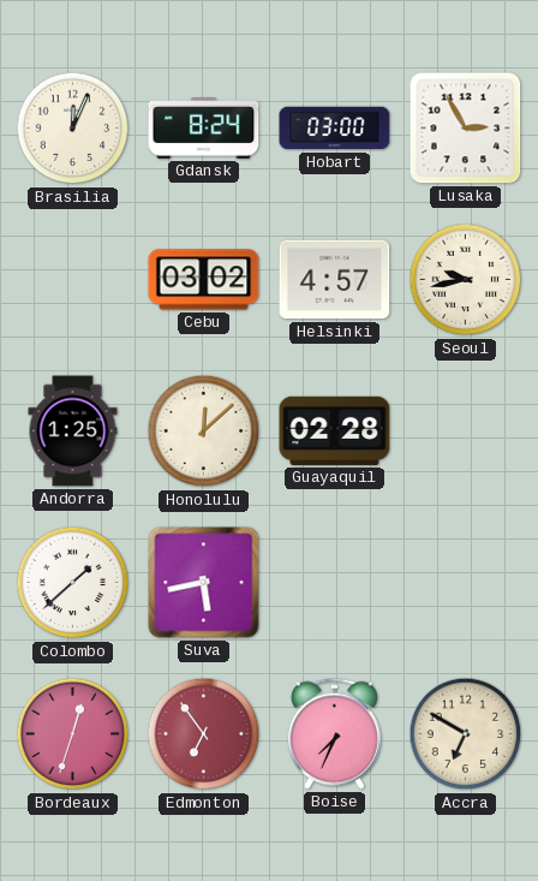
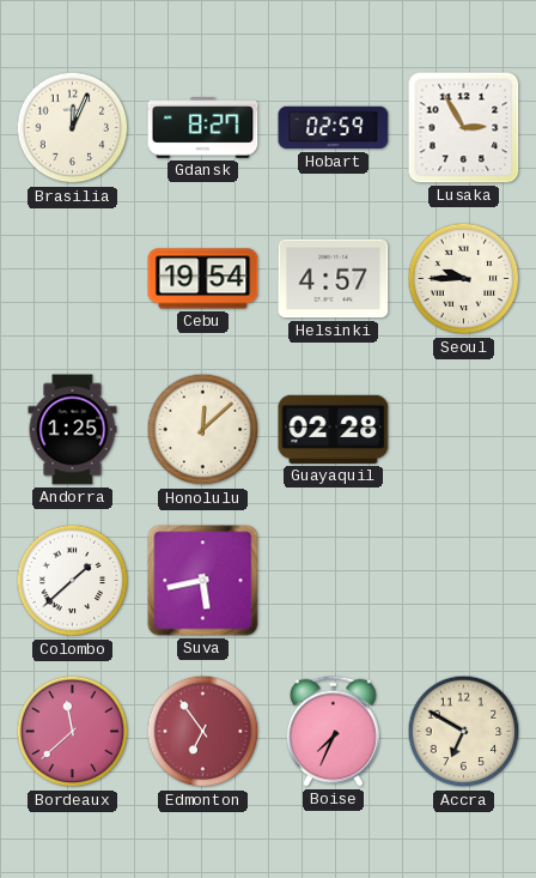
Gdansk: 8:24 -> 8:27 (203, 128)
Hobart: 03:00 -> 02:59 (334, 128)
Cebu: 03:02 -> 19:54 (203, 279)
Seoul: 9:43 -> 9:45 (464, 279)
Bordeaux: 12:33 -> 11:38 (73, 732)
